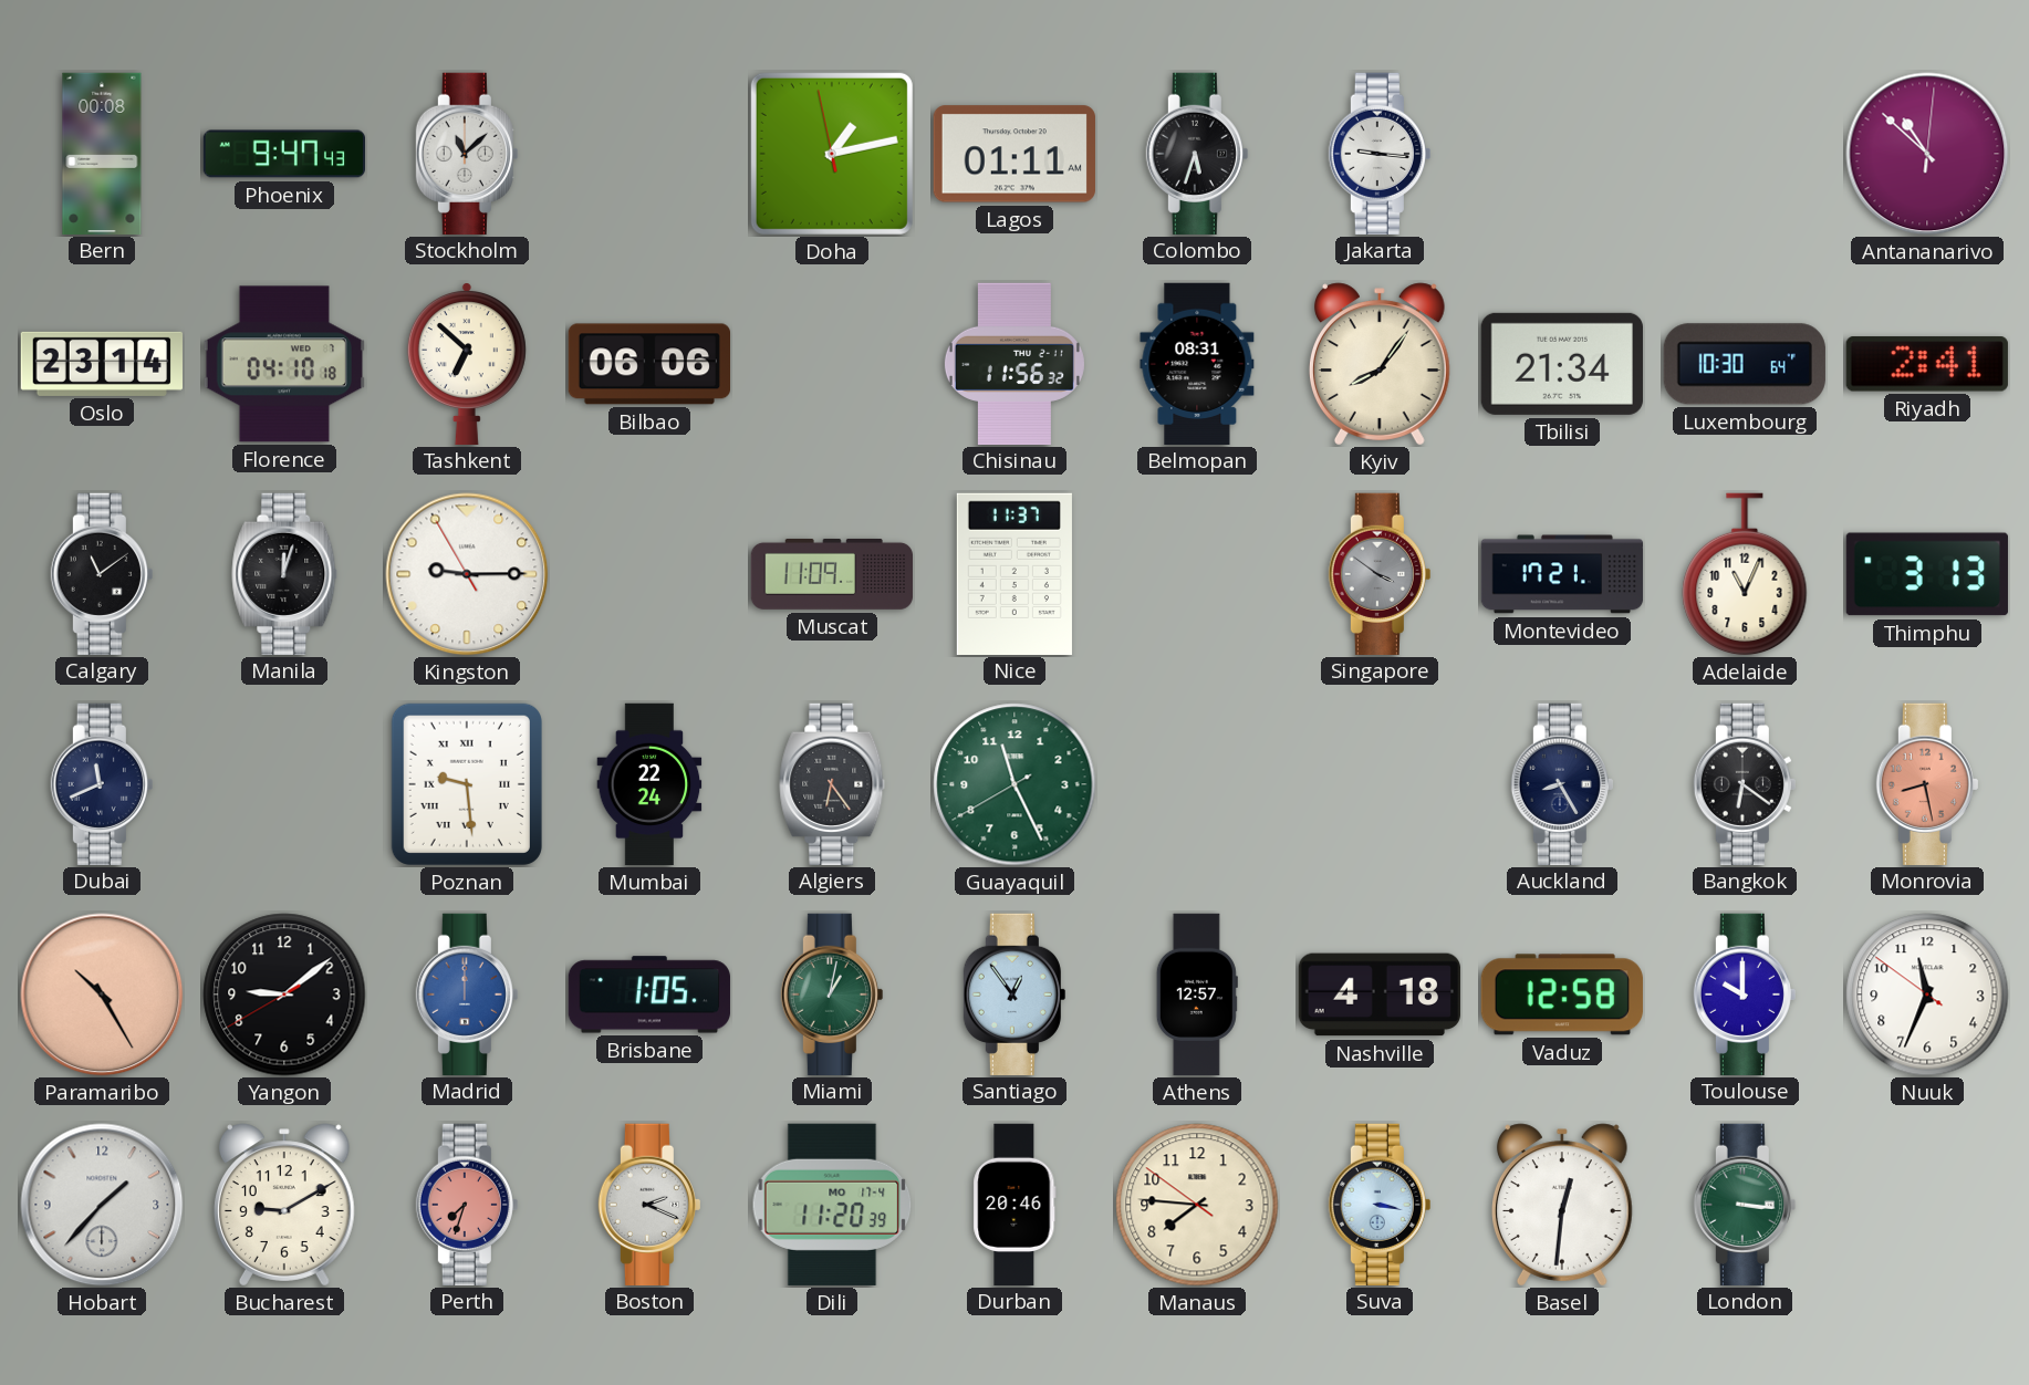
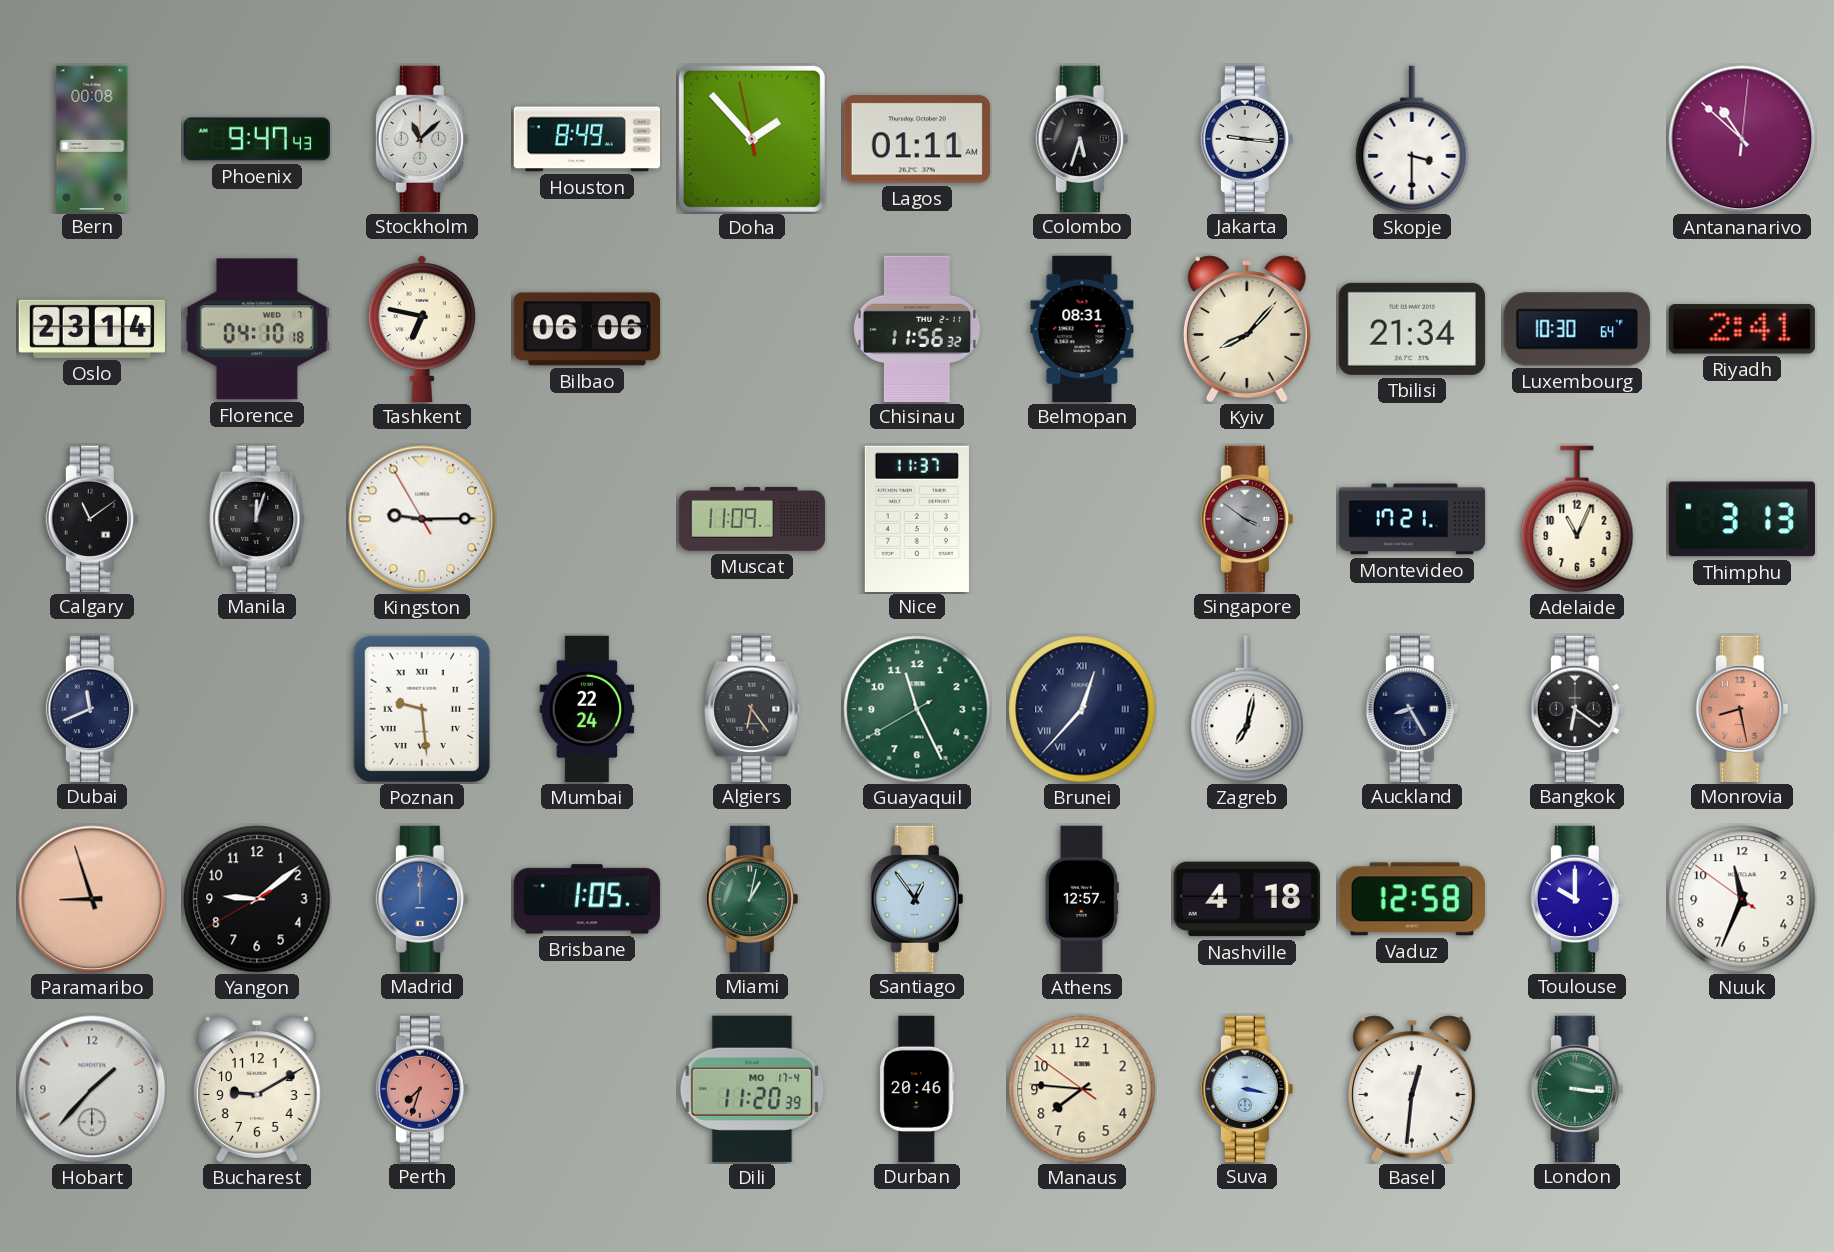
Houston: none -> 8:49 (587, 139)
Doha: 1:12 -> 1:52 (752, 139)
Skopje: none -> 3:30 (1412, 139)
Tashkent: 6:52 -> 6:47 (422, 329)
Kyiv: 8:06 -> 8:07 (1247, 329)
Brunei: none -> 12:37 (1082, 709)
Zagreb: none -> 7:02 (1247, 709)
Paramaribo: 10:25 -> 8:57 (92, 899)
Boston: 2:19 -> none (649, 1204)
